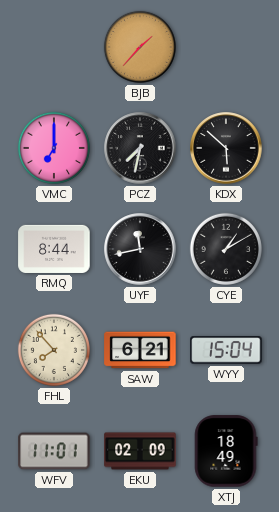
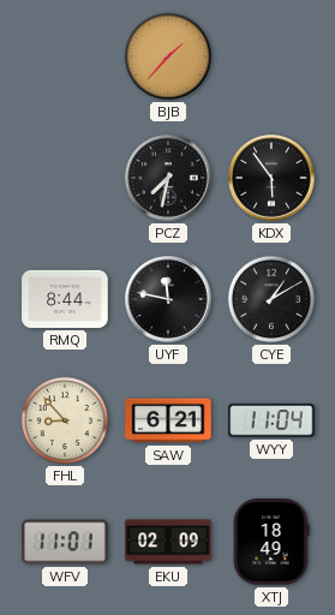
VMC: 7:00 -> none (54, 148)
KDX: 5:52 -> 5:54 (271, 178)
UYF: 11:43 -> 11:47 (168, 299)
FHL: 7:53 -> 8:53 (65, 420)
WYY: 15:04 -> 11:04 (271, 420)
